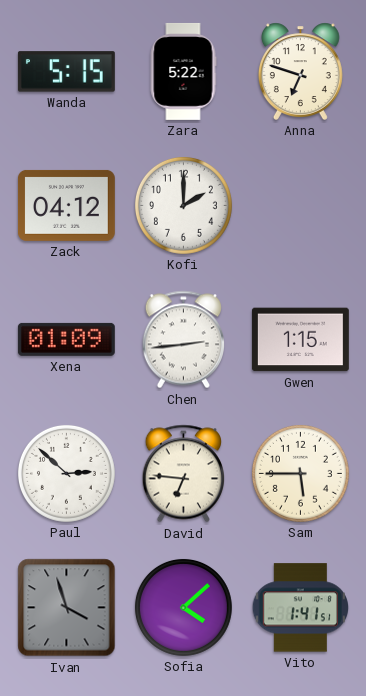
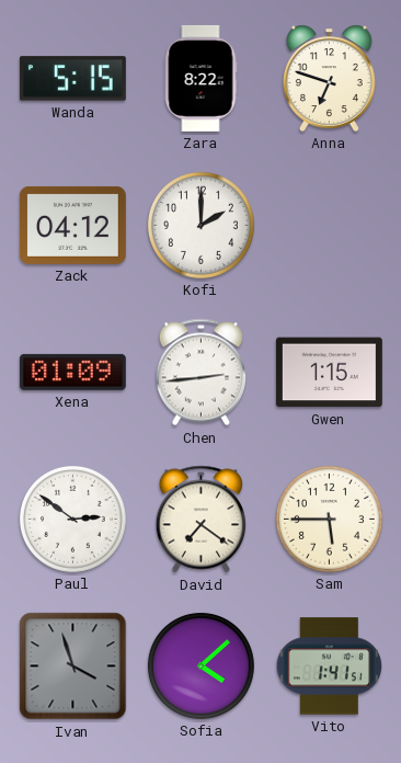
Zara: 5:22 -> 8:22 (200, 78)
Paul: 2:52 -> 2:51 (72, 519)
David: 6:46 -> 7:21 (200, 520)
